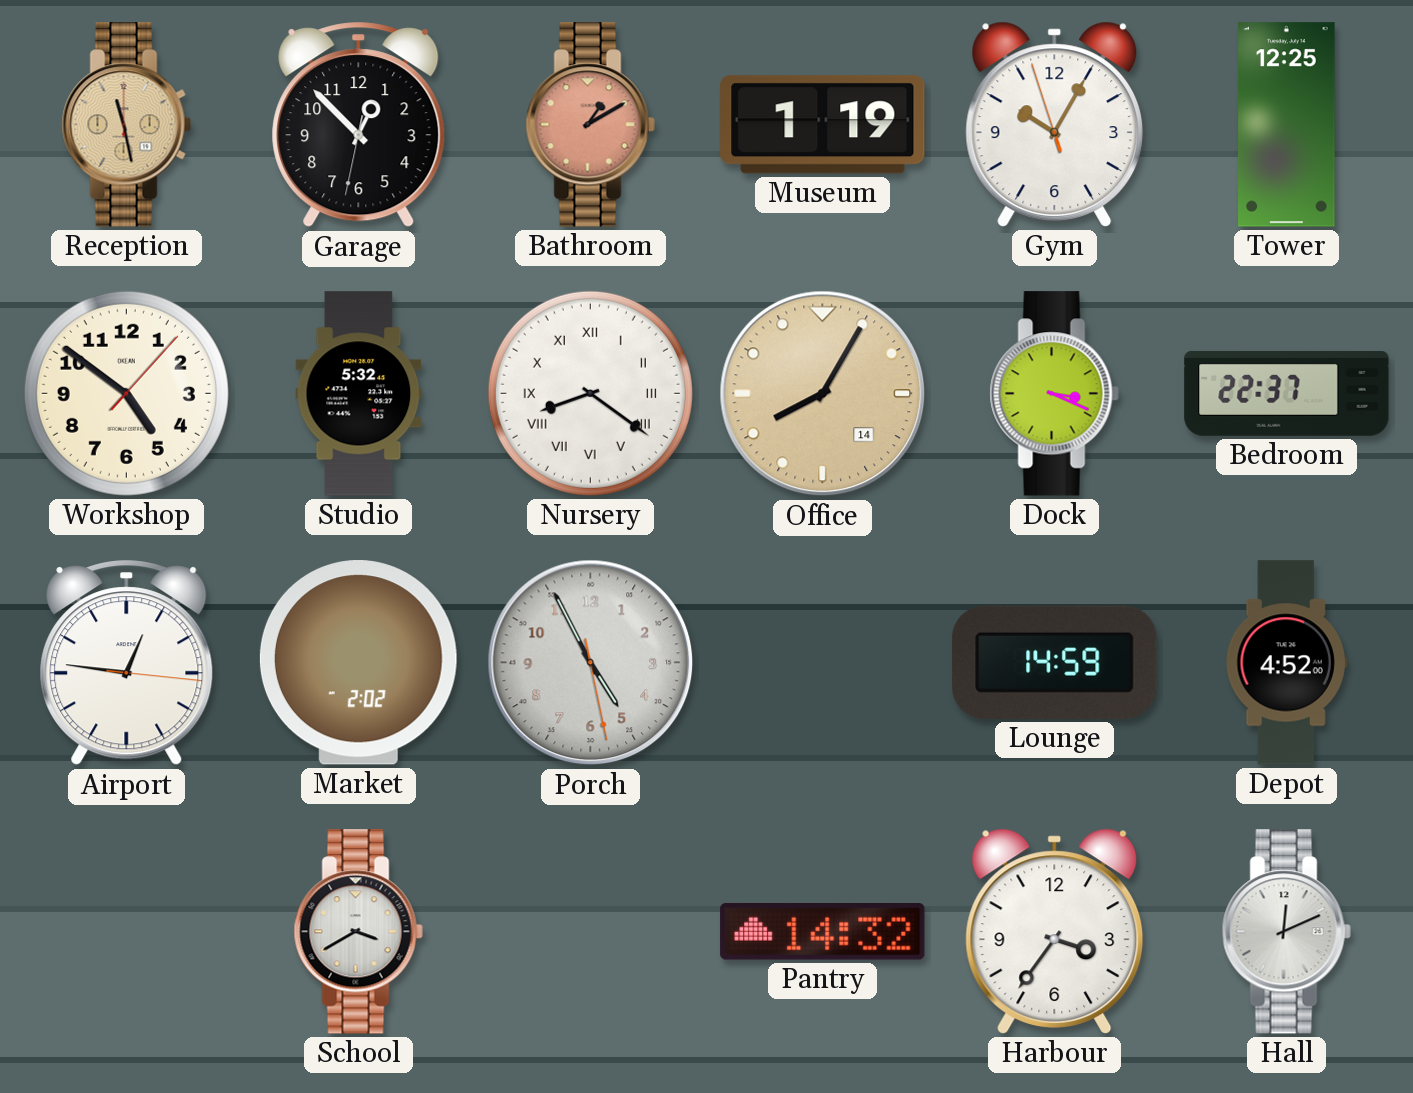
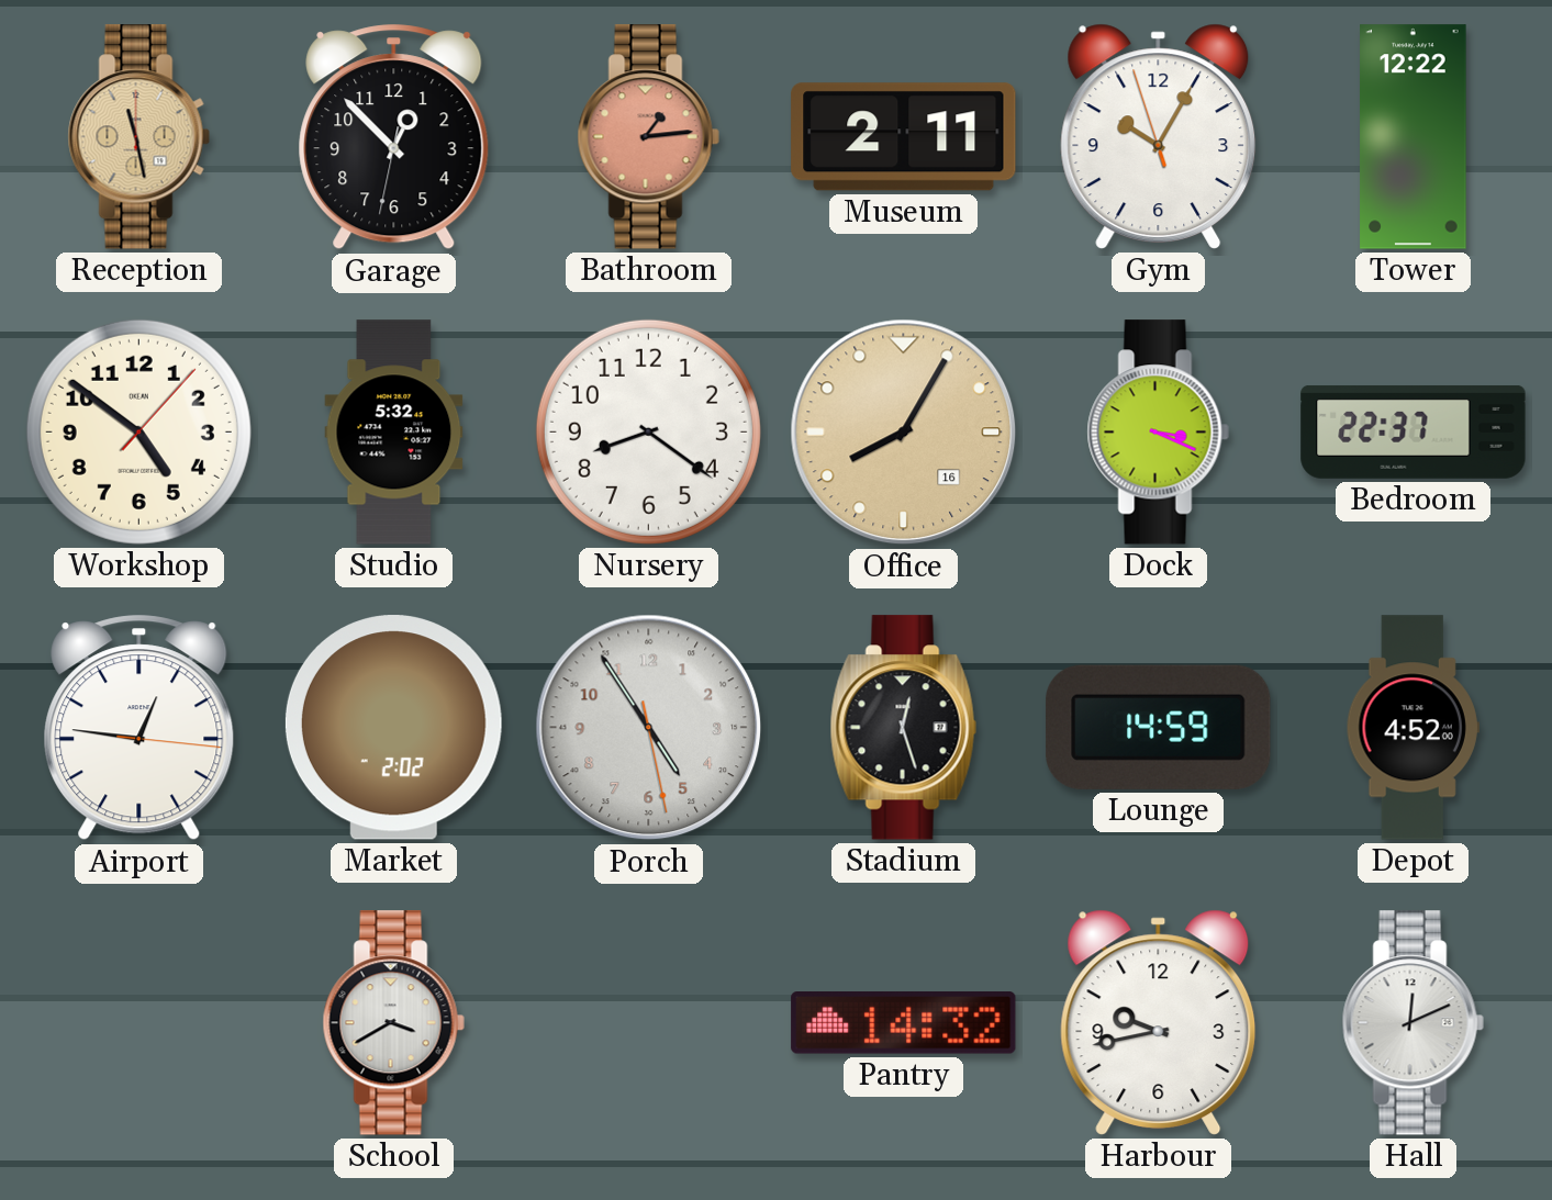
Bathroom: 1:10 -> 1:14 (648, 137)
Museum: 1:19 -> 2:11 (904, 137)
Tower: 12:25 -> 12:22 (1414, 137)
Nursery numerals: Roman -> Arabic (648, 431)
Office date: 14 -> 16 (904, 433)
Porch: 4:55 -> 4:54 (649, 728)
Stadium: none -> 12:27 (903, 728)
Harbour: 3:36 -> 9:43 (1159, 1022)
